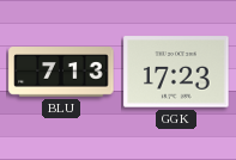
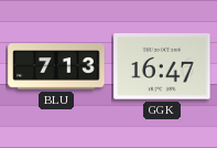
GGK: 17:23 -> 16:47 (162, 66)
